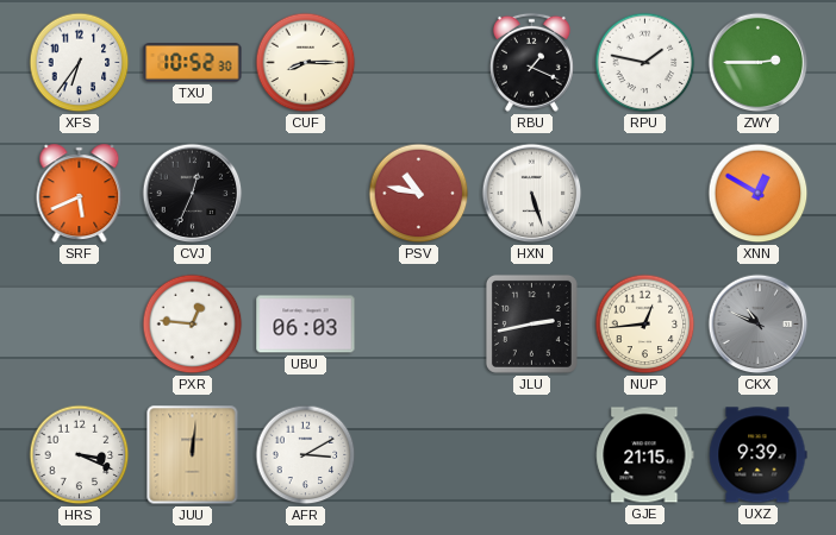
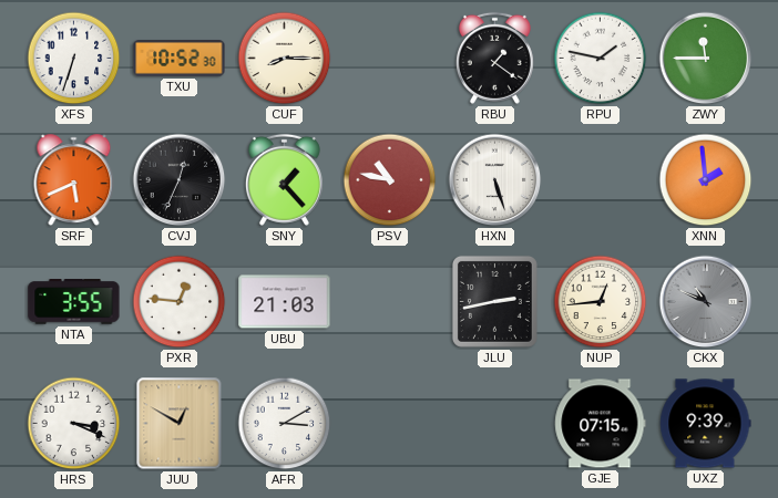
XFS: 6:36 -> 6:33 (74, 59)
RBU: 1:19 -> 1:21 (494, 58)
ZWY: 2:45 -> 11:45 (706, 59)
SNY: none -> 1:23 (284, 179)
XNN: 12:50 -> 1:59 (706, 180)
NTA: none -> 3:55 (74, 302)
UBU: 06:03 -> 21:03 (285, 302)
JUU: 12:01 -> 12:50 (180, 424)
GJE: 21:15 -> 07:15 (601, 424)
